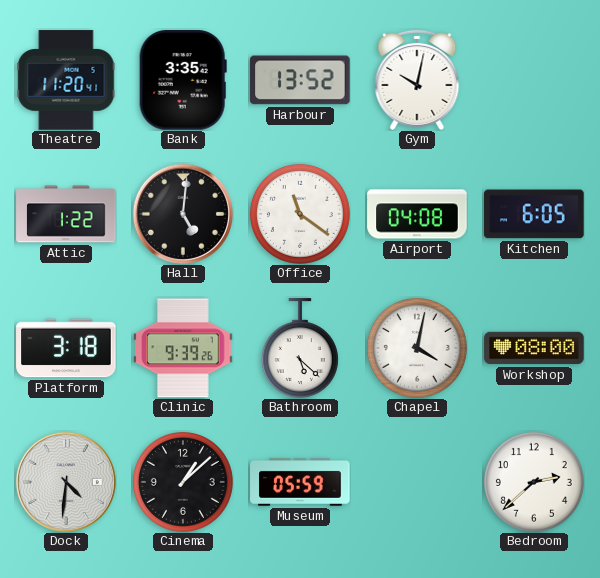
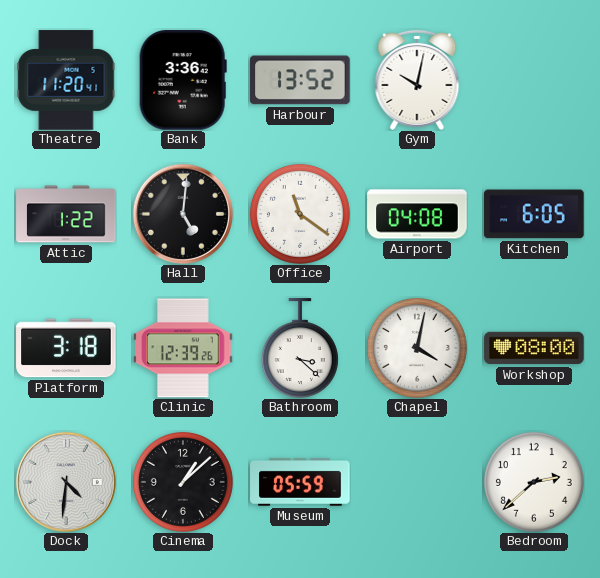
Bank: 3:35 -> 3:36 (183, 80)
Clinic: 9:39 -> 12:39 (183, 348)
Bathroom: 5:22 -> 3:22 (300, 348)
